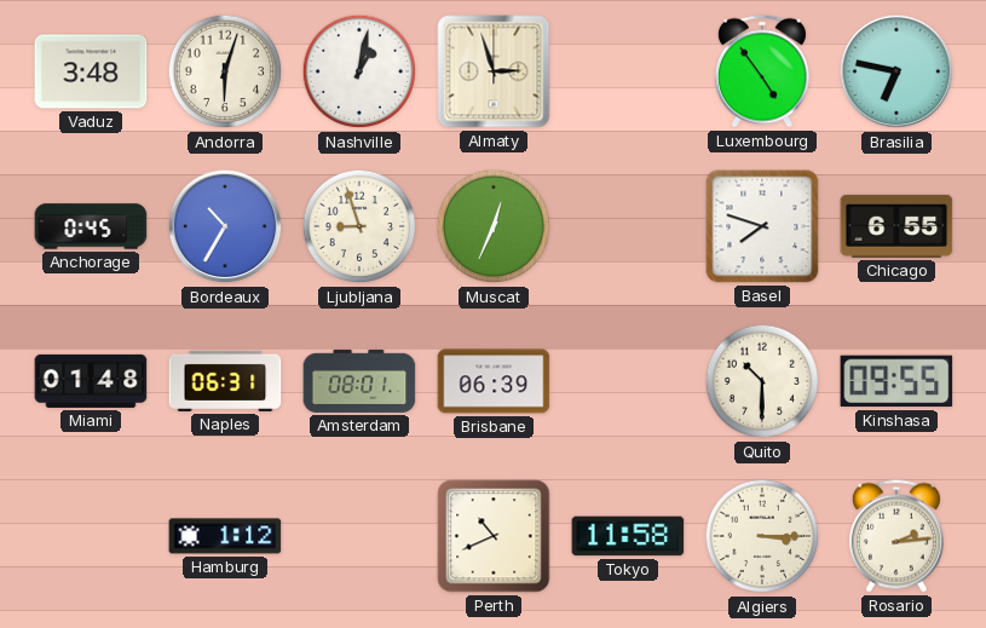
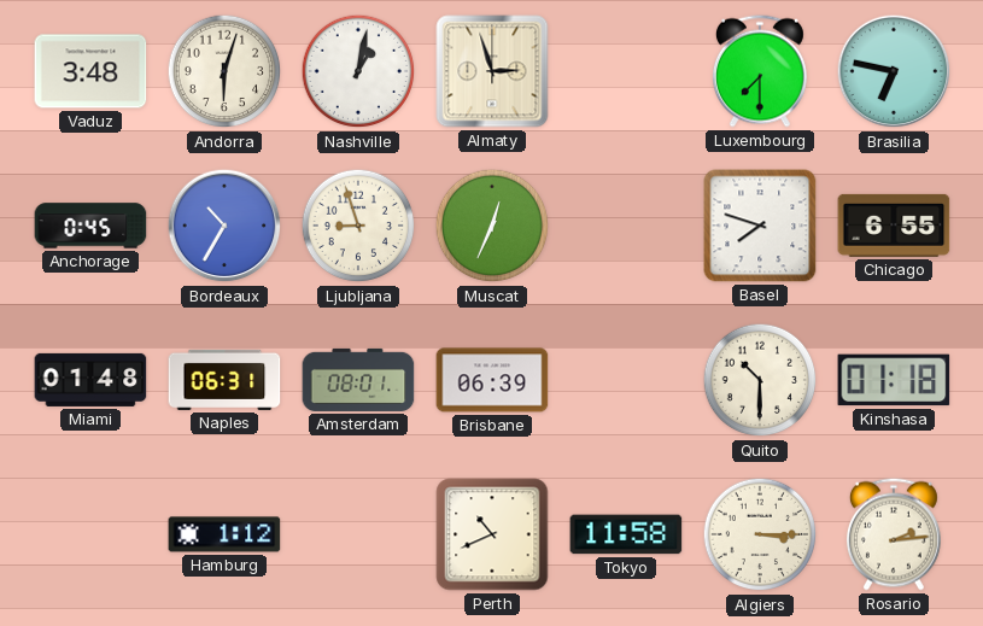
Luxembourg: 4:54 -> 7:30 (760, 71)
Kinshasa: 09:55 -> 01:18 (894, 380)
